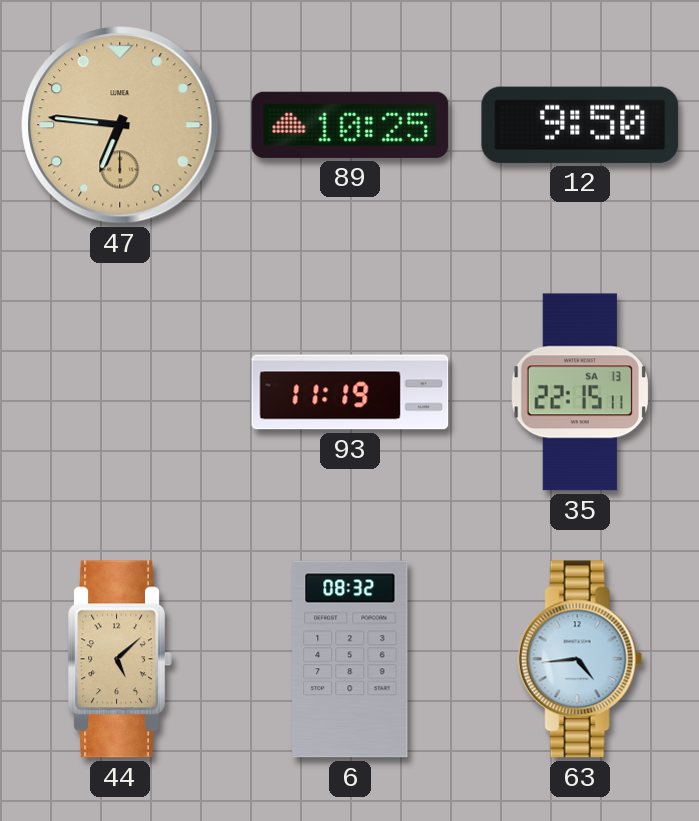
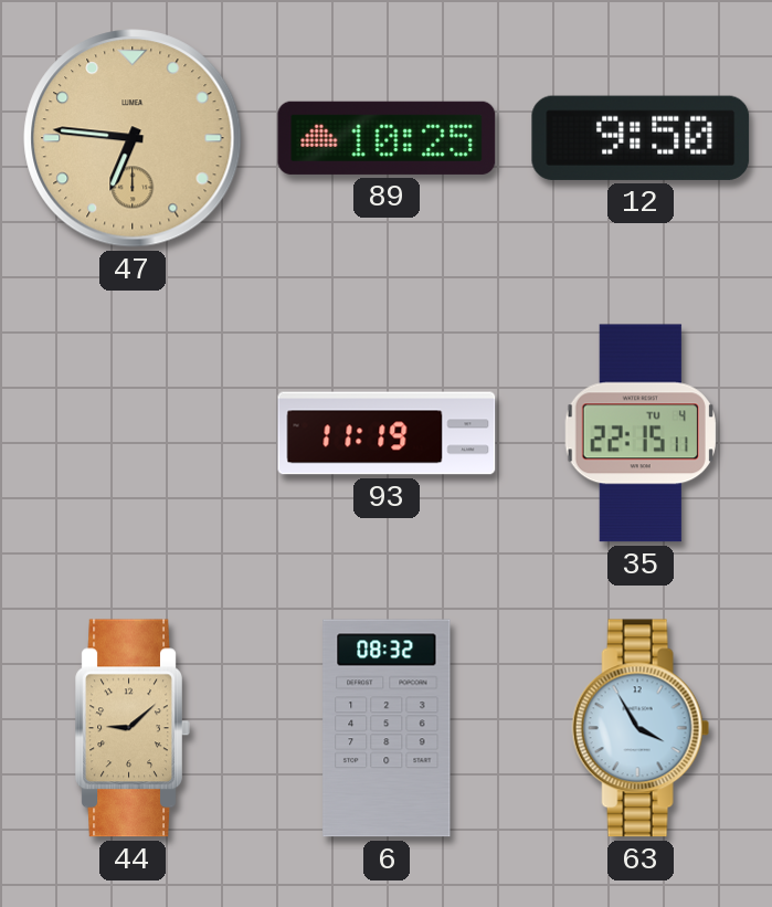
35 date: SA 13 -> TU 4 (641, 433)
44: 5:08 -> 9:08 (133, 728)
63: 4:44 -> 3:55 (641, 728)
